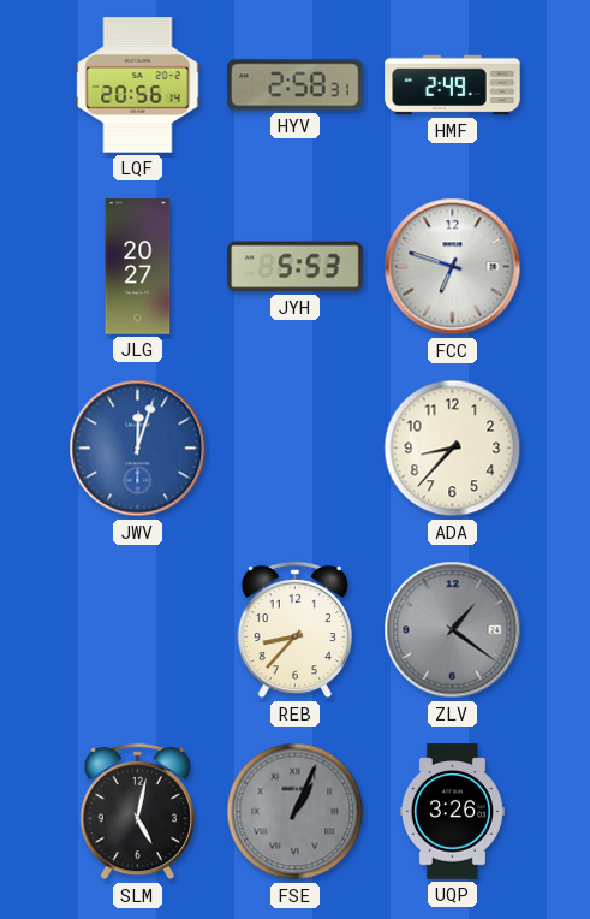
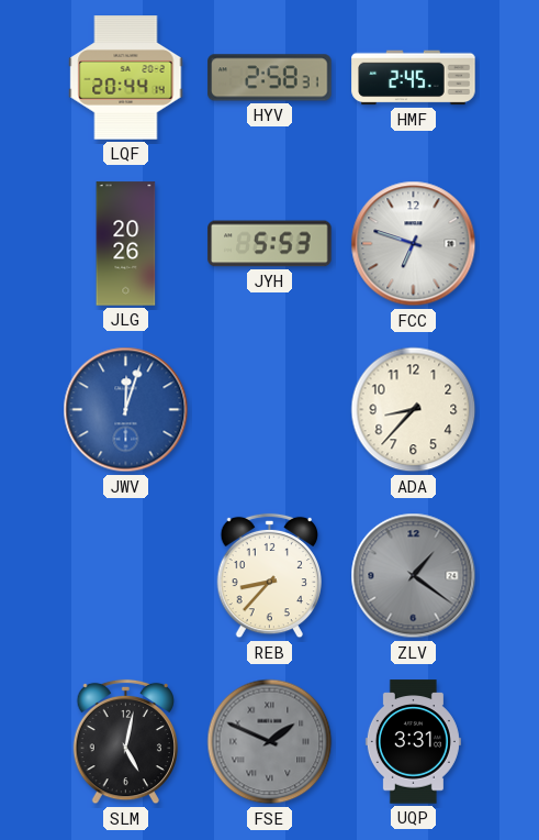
LQF: 20:56 -> 20:44 (126, 78)
HMF: 2:49 -> 2:45 (414, 78)
JLG: 20:27 -> 20:26 (126, 244)
FSE: 1:04 -> 1:49 (270, 742)
UQP: 3:26 -> 3:31 (413, 742)
